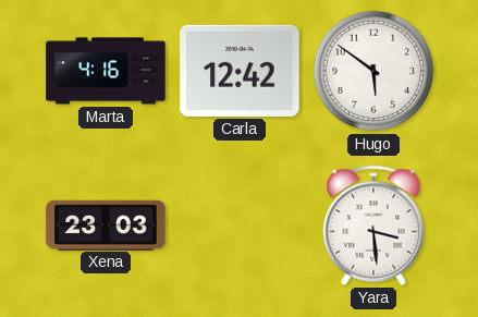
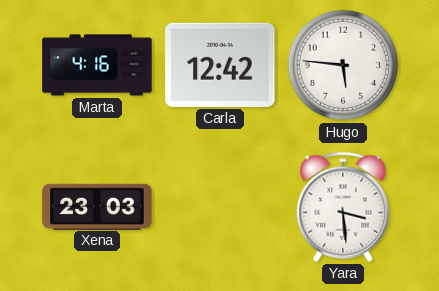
Hugo: 5:51 -> 5:46 (343, 65)
